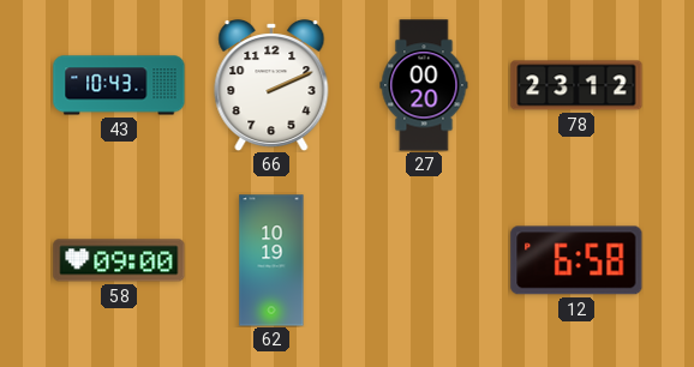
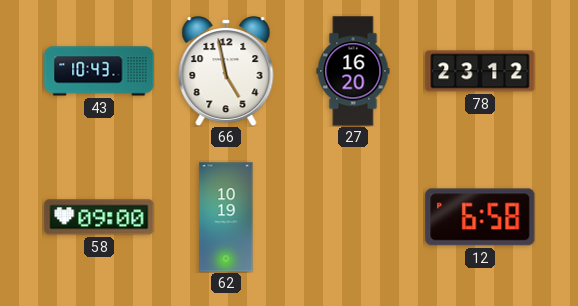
66: 2:11 -> 4:58 (226, 72)
27: 00:20 -> 16:20 (353, 71)
